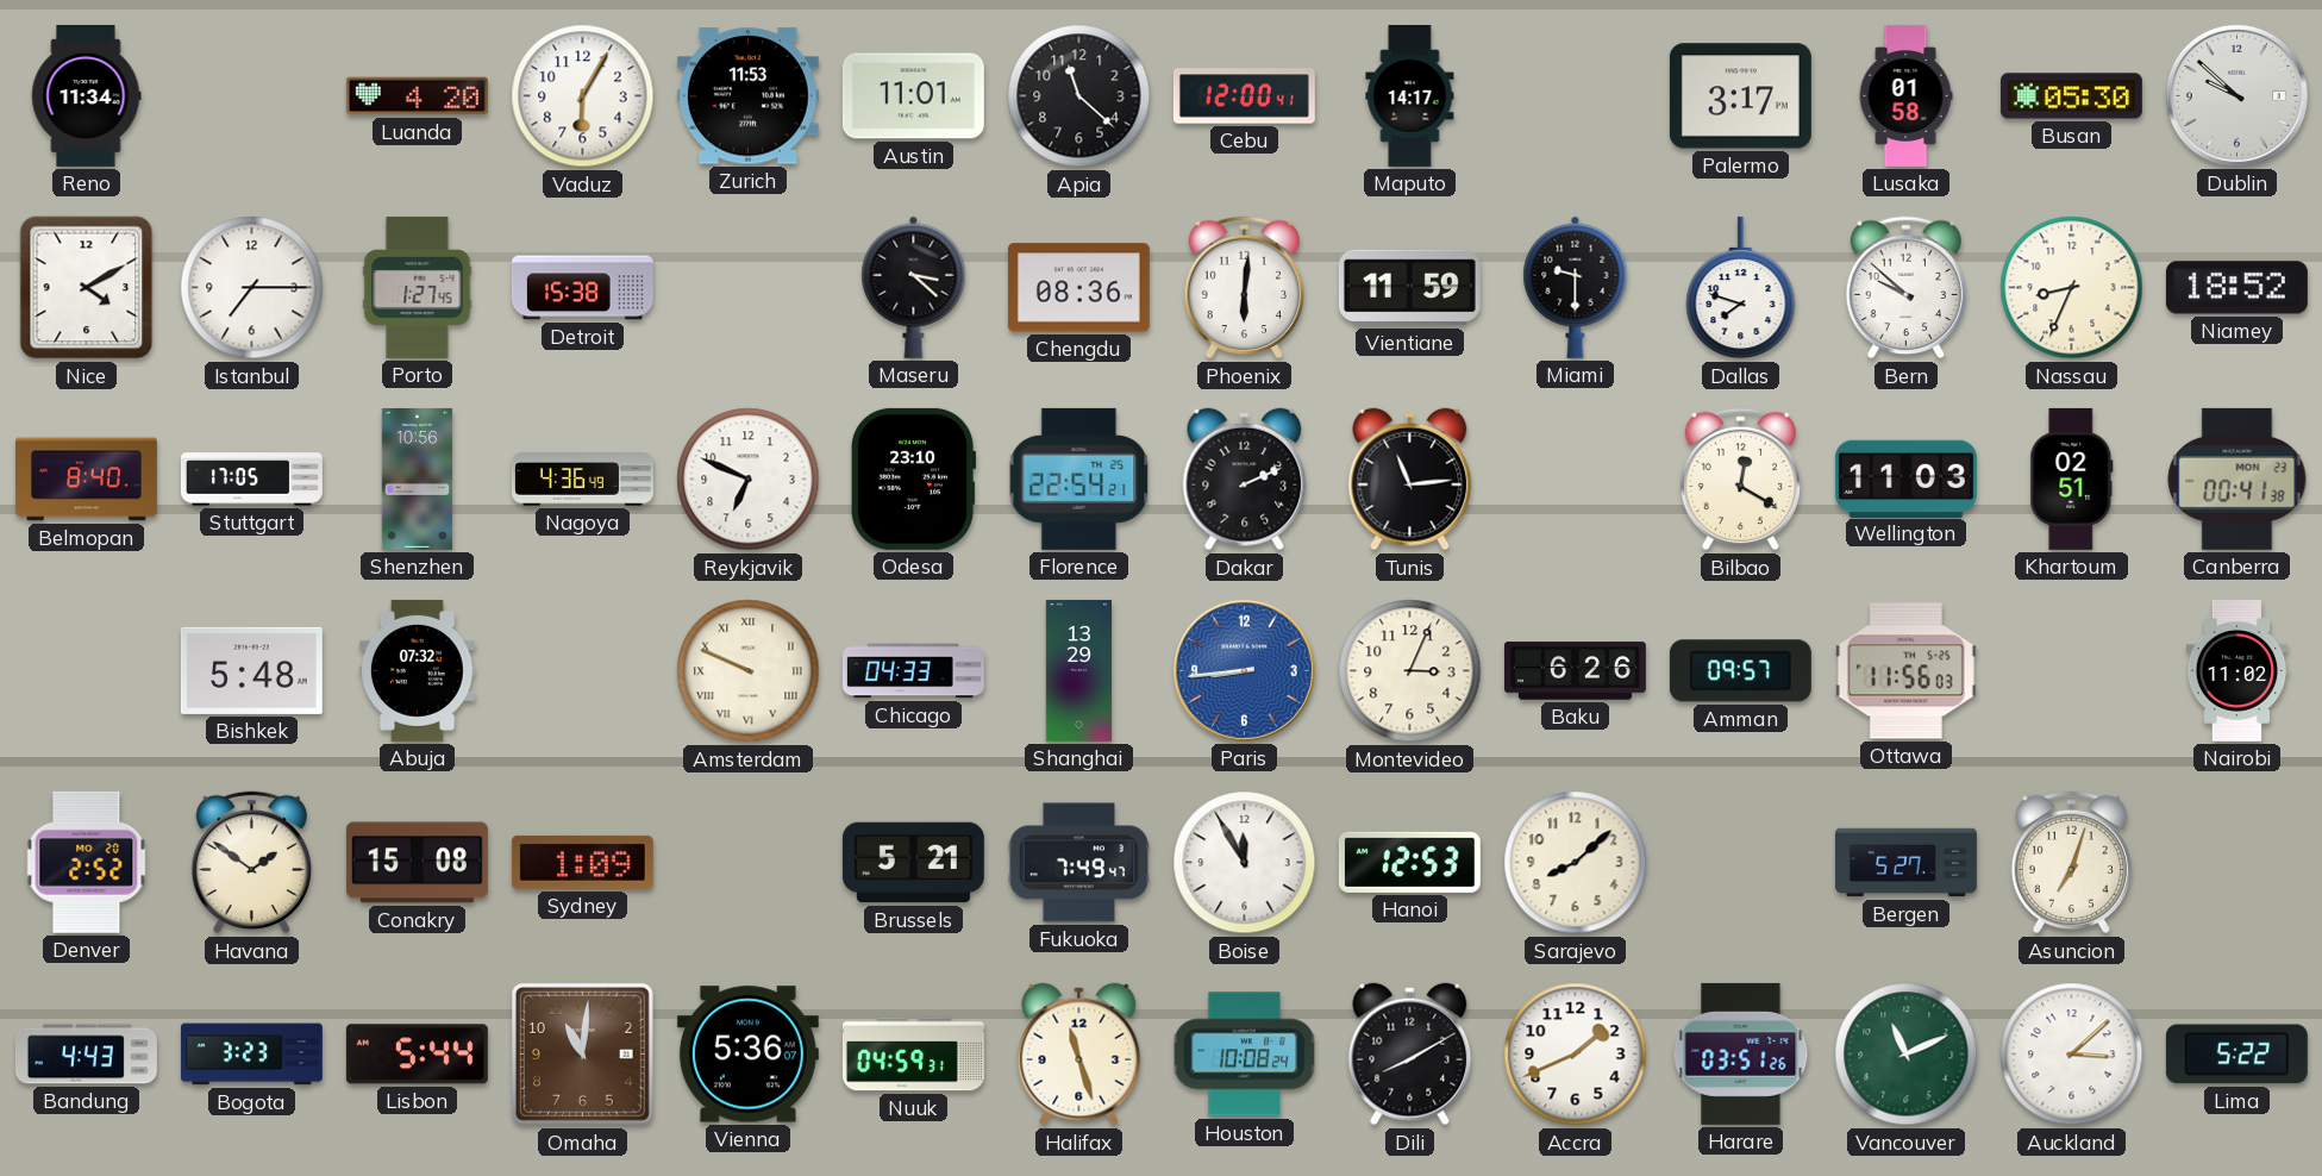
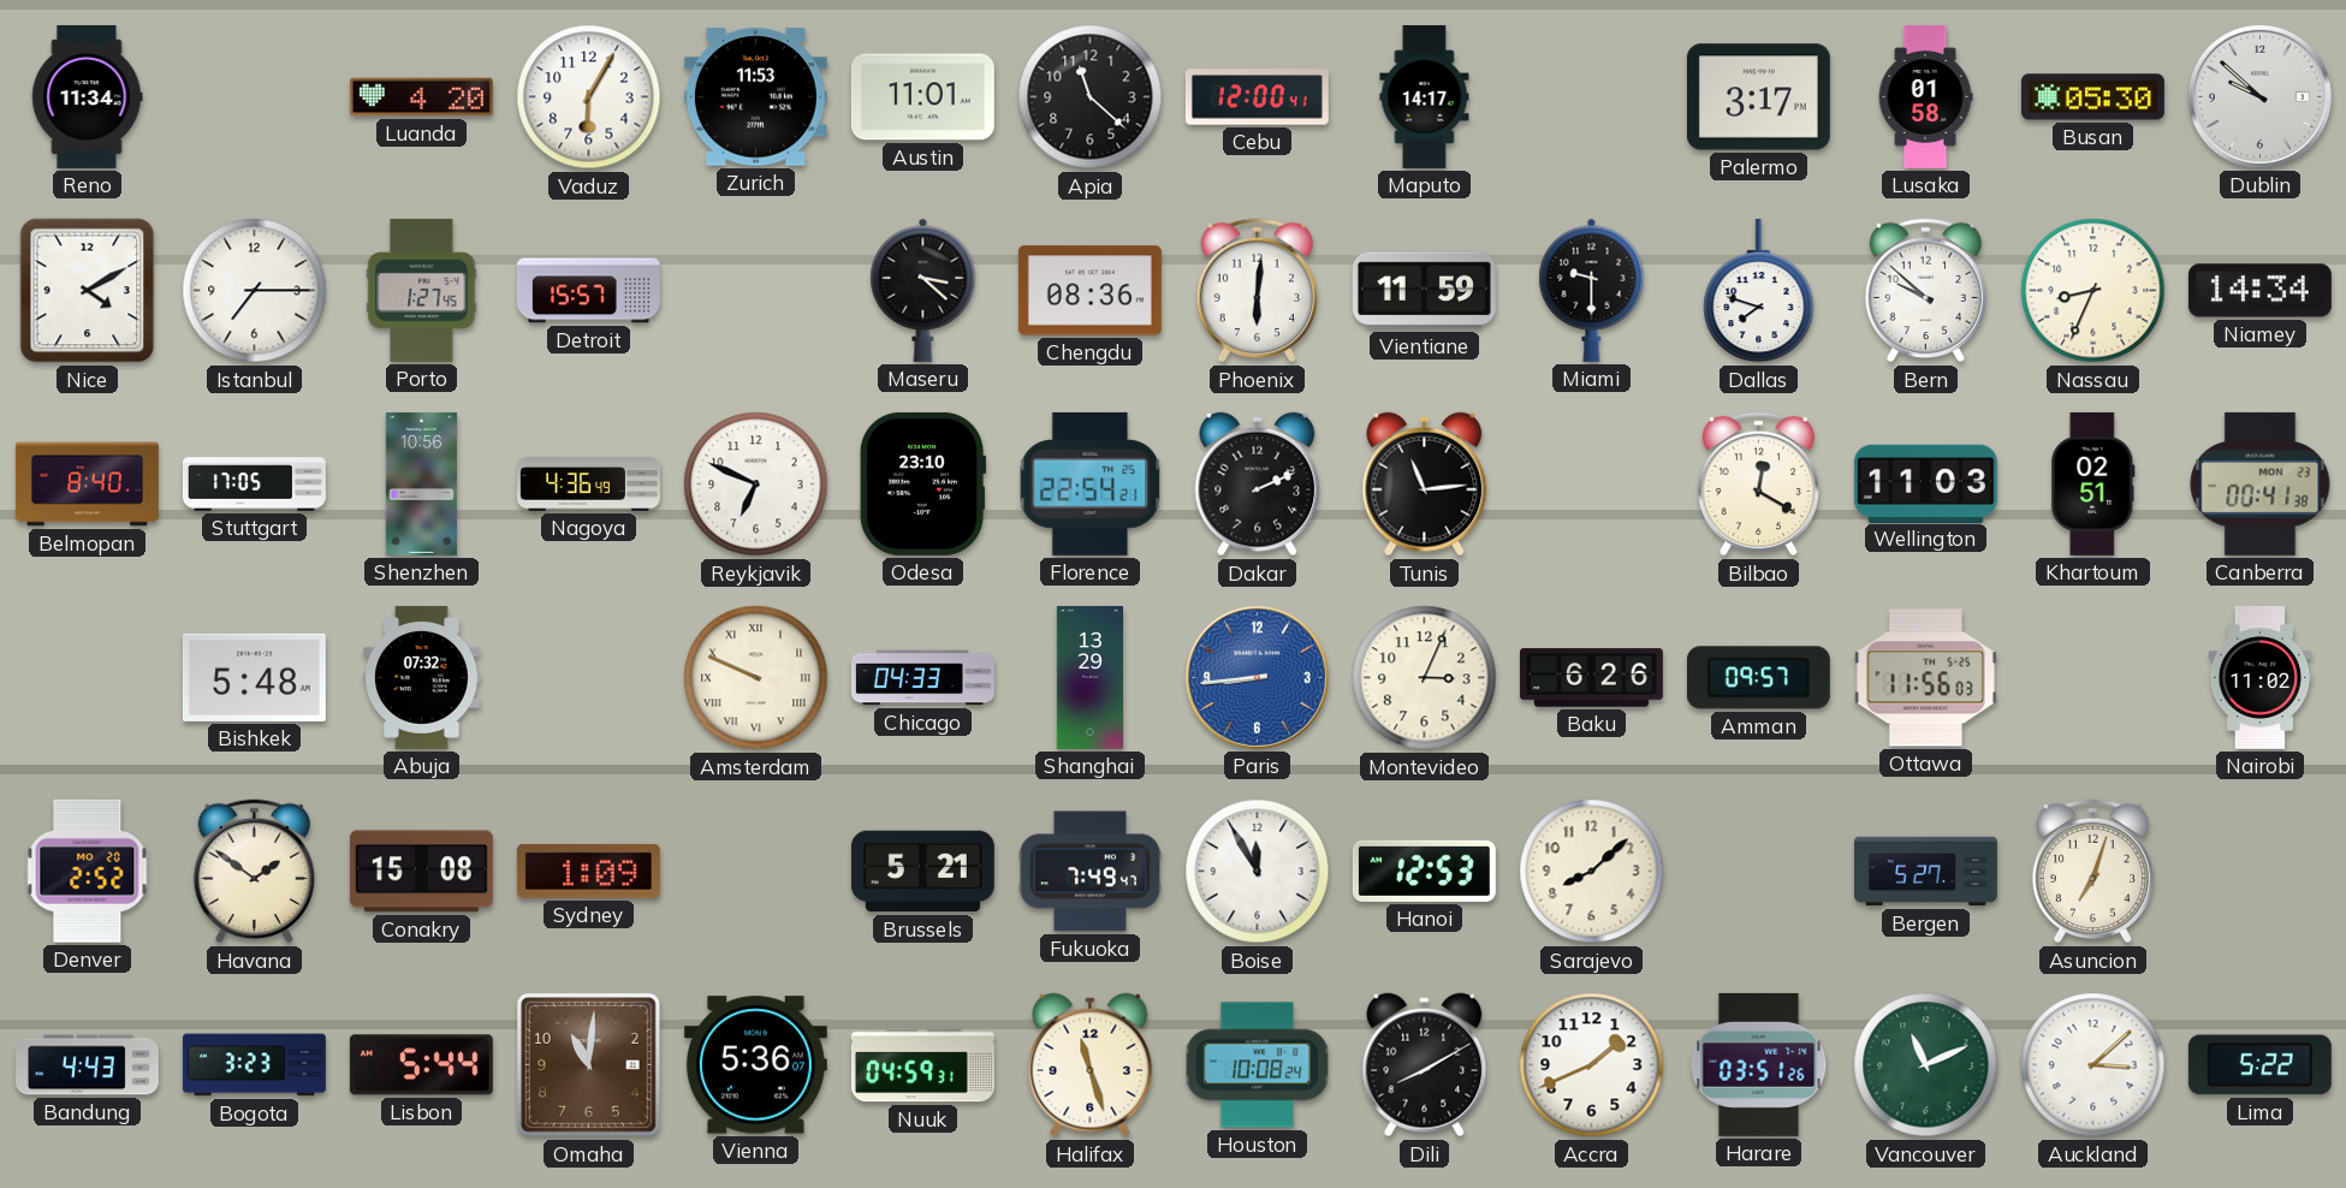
Detroit: 15:38 -> 15:57 (588, 291)
Niamey: 18:52 -> 14:34 (2259, 291)
